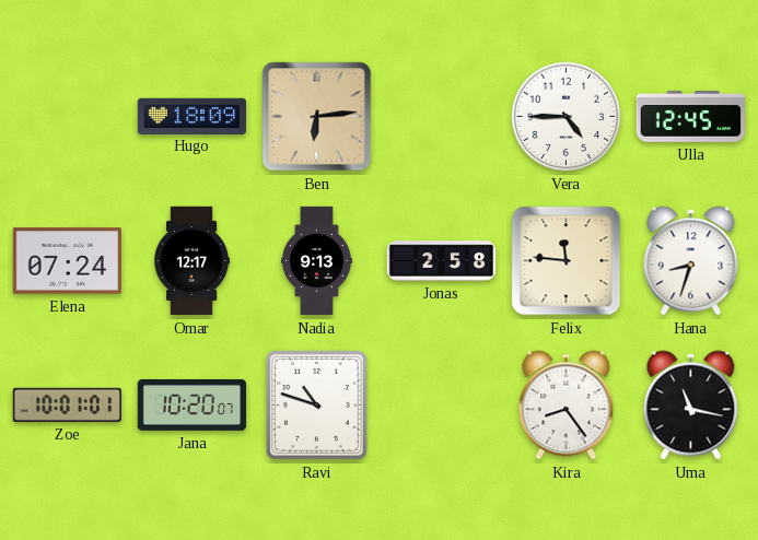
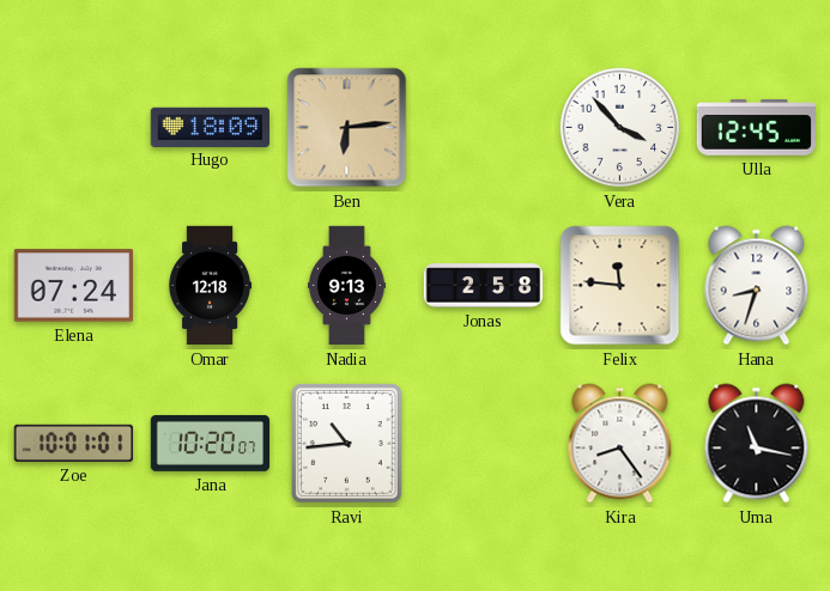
Vera: 4:45 -> 3:53 (620, 128)
Omar: 12:17 -> 12:18 (210, 286)
Ravi: 10:48 -> 10:44 (347, 444)
